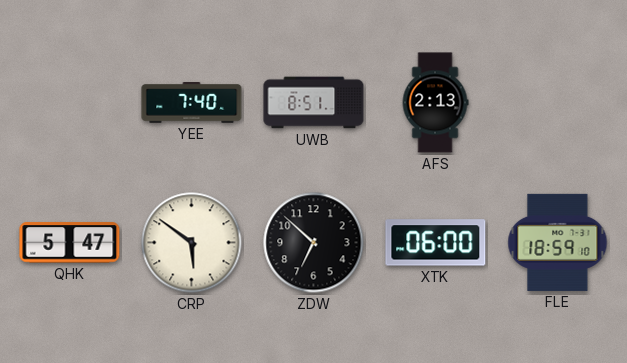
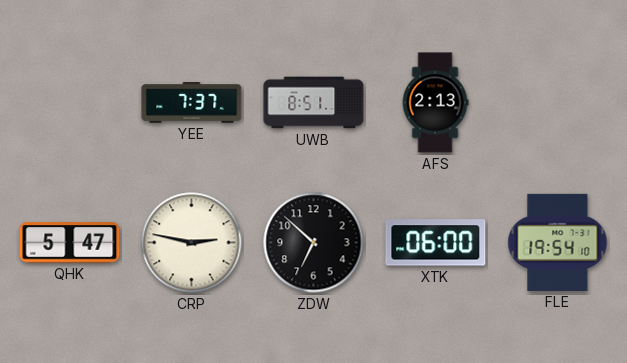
YEE: 7:40 -> 7:37 (192, 103)
CRP: 5:51 -> 2:47 (192, 243)
FLE: 18:59 -> 19:54 (558, 242)
